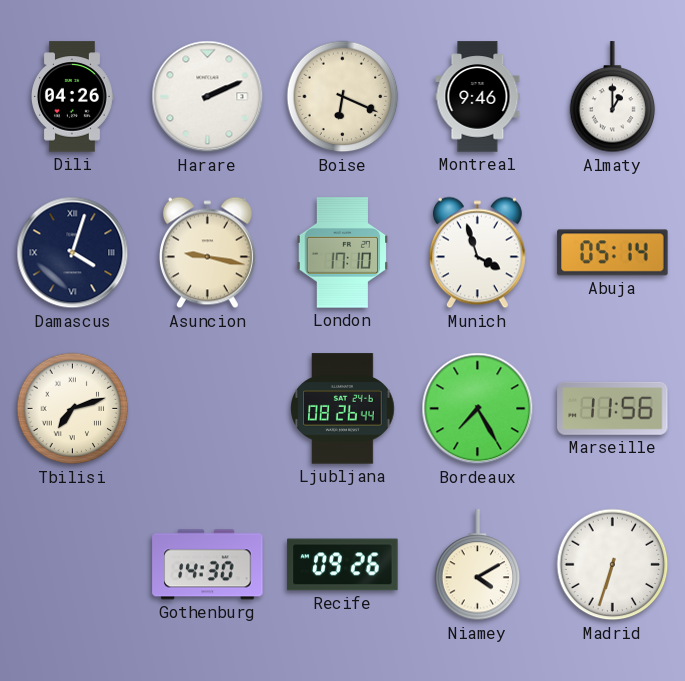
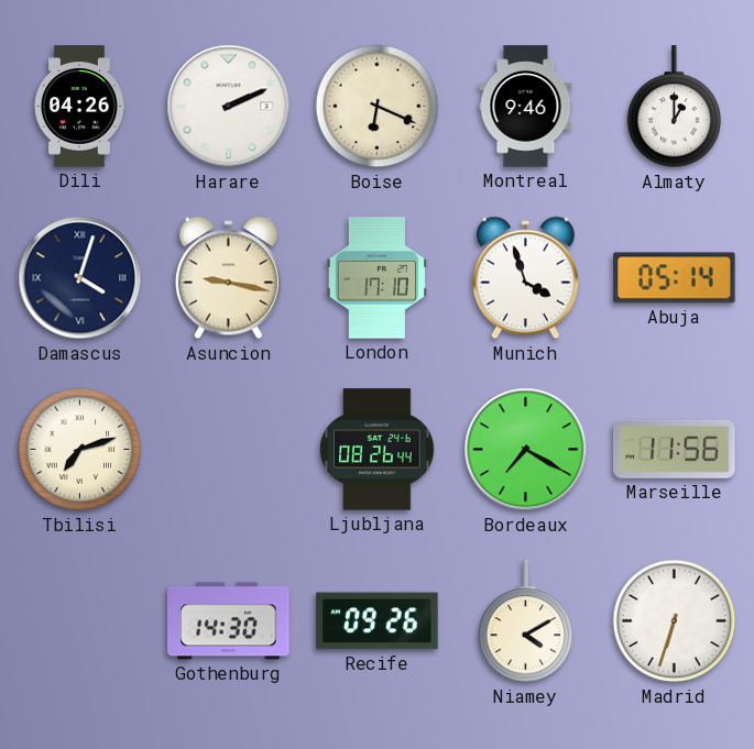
Bordeaux: 7:25 -> 7:20 (526, 450)
